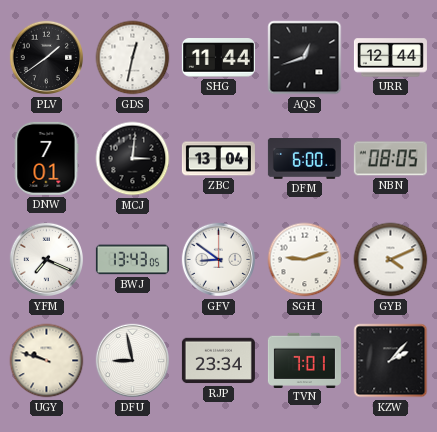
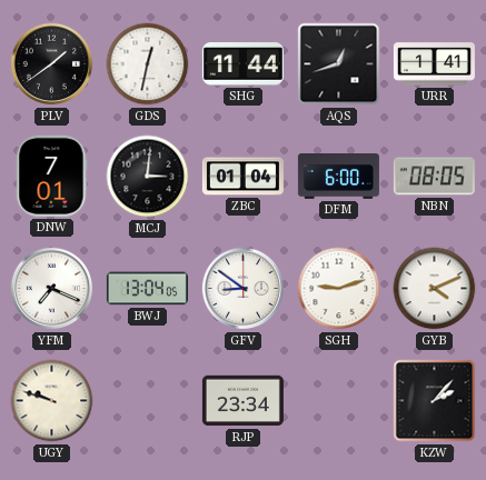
URR: 12:44 -> 1:41 (434, 64)
ZBC: 13:04 -> 01:04 (242, 177)
BWJ: 13:43 -> 13:04 (147, 289)
DFU: 8:58 -> none (133, 361)
TVN: 7:01 -> none (304, 360)
